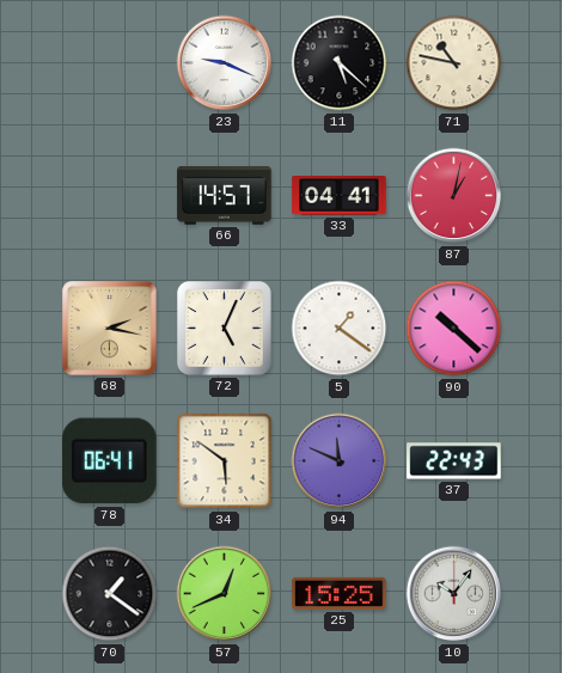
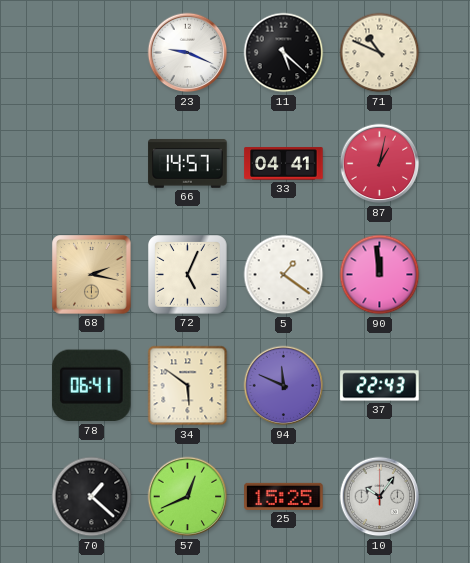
71: 10:47 -> 10:49 (380, 53)
90: 10:22 -> 11:59 (380, 275)
70: 1:21 -> 1:22 (92, 497)
